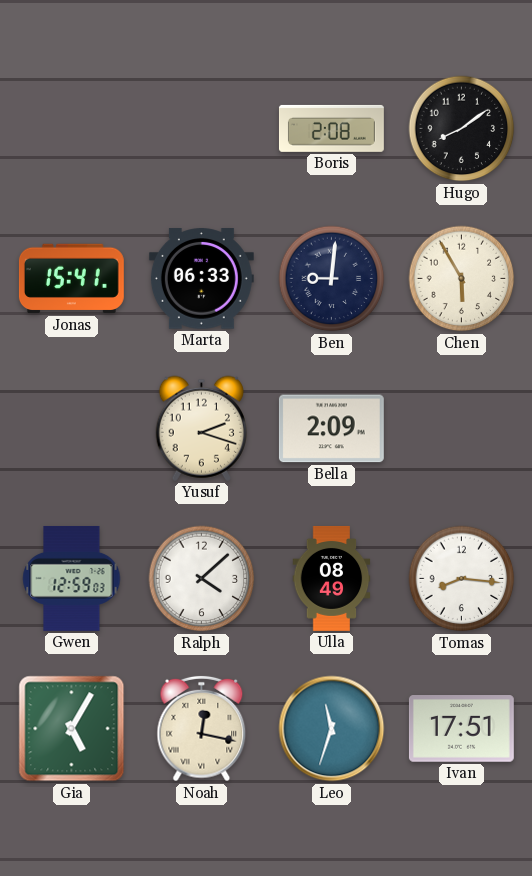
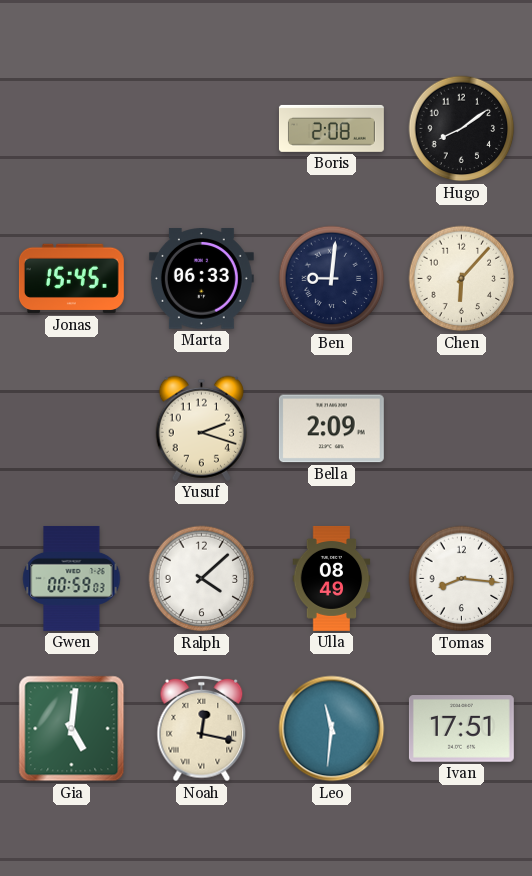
Jonas: 15:41 -> 15:45 (71, 279)
Chen: 5:55 -> 6:07 (462, 279)
Gwen: 12:59 -> 00:59 (72, 578)
Gia: 5:05 -> 5:01 (72, 729)
Leo: 11:33 -> 11:31 (332, 729)
